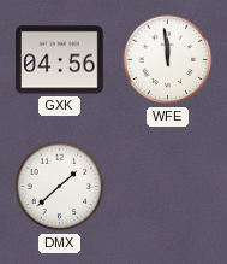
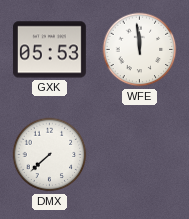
GXK: 04:56 -> 05:53 (49, 50)
DMX: 1:38 -> 7:38 (50, 155)
